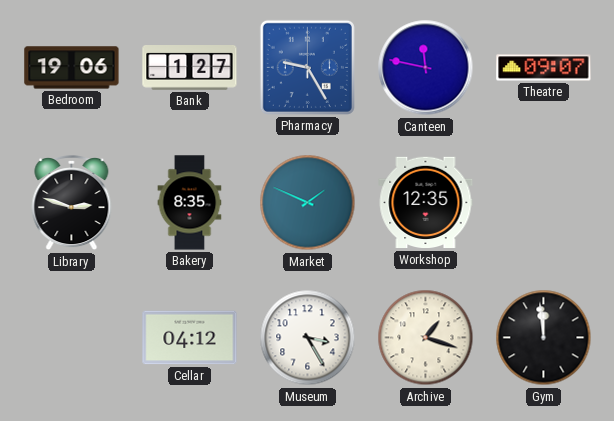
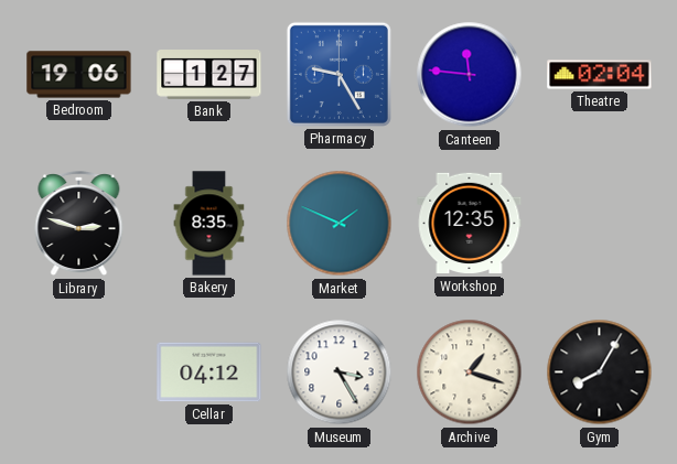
Canteen: 11:47 -> 11:46 (470, 75)
Theatre: 09:07 -> 02:04 (600, 75)
Gym: 11:59 -> 8:05 (600, 373)
